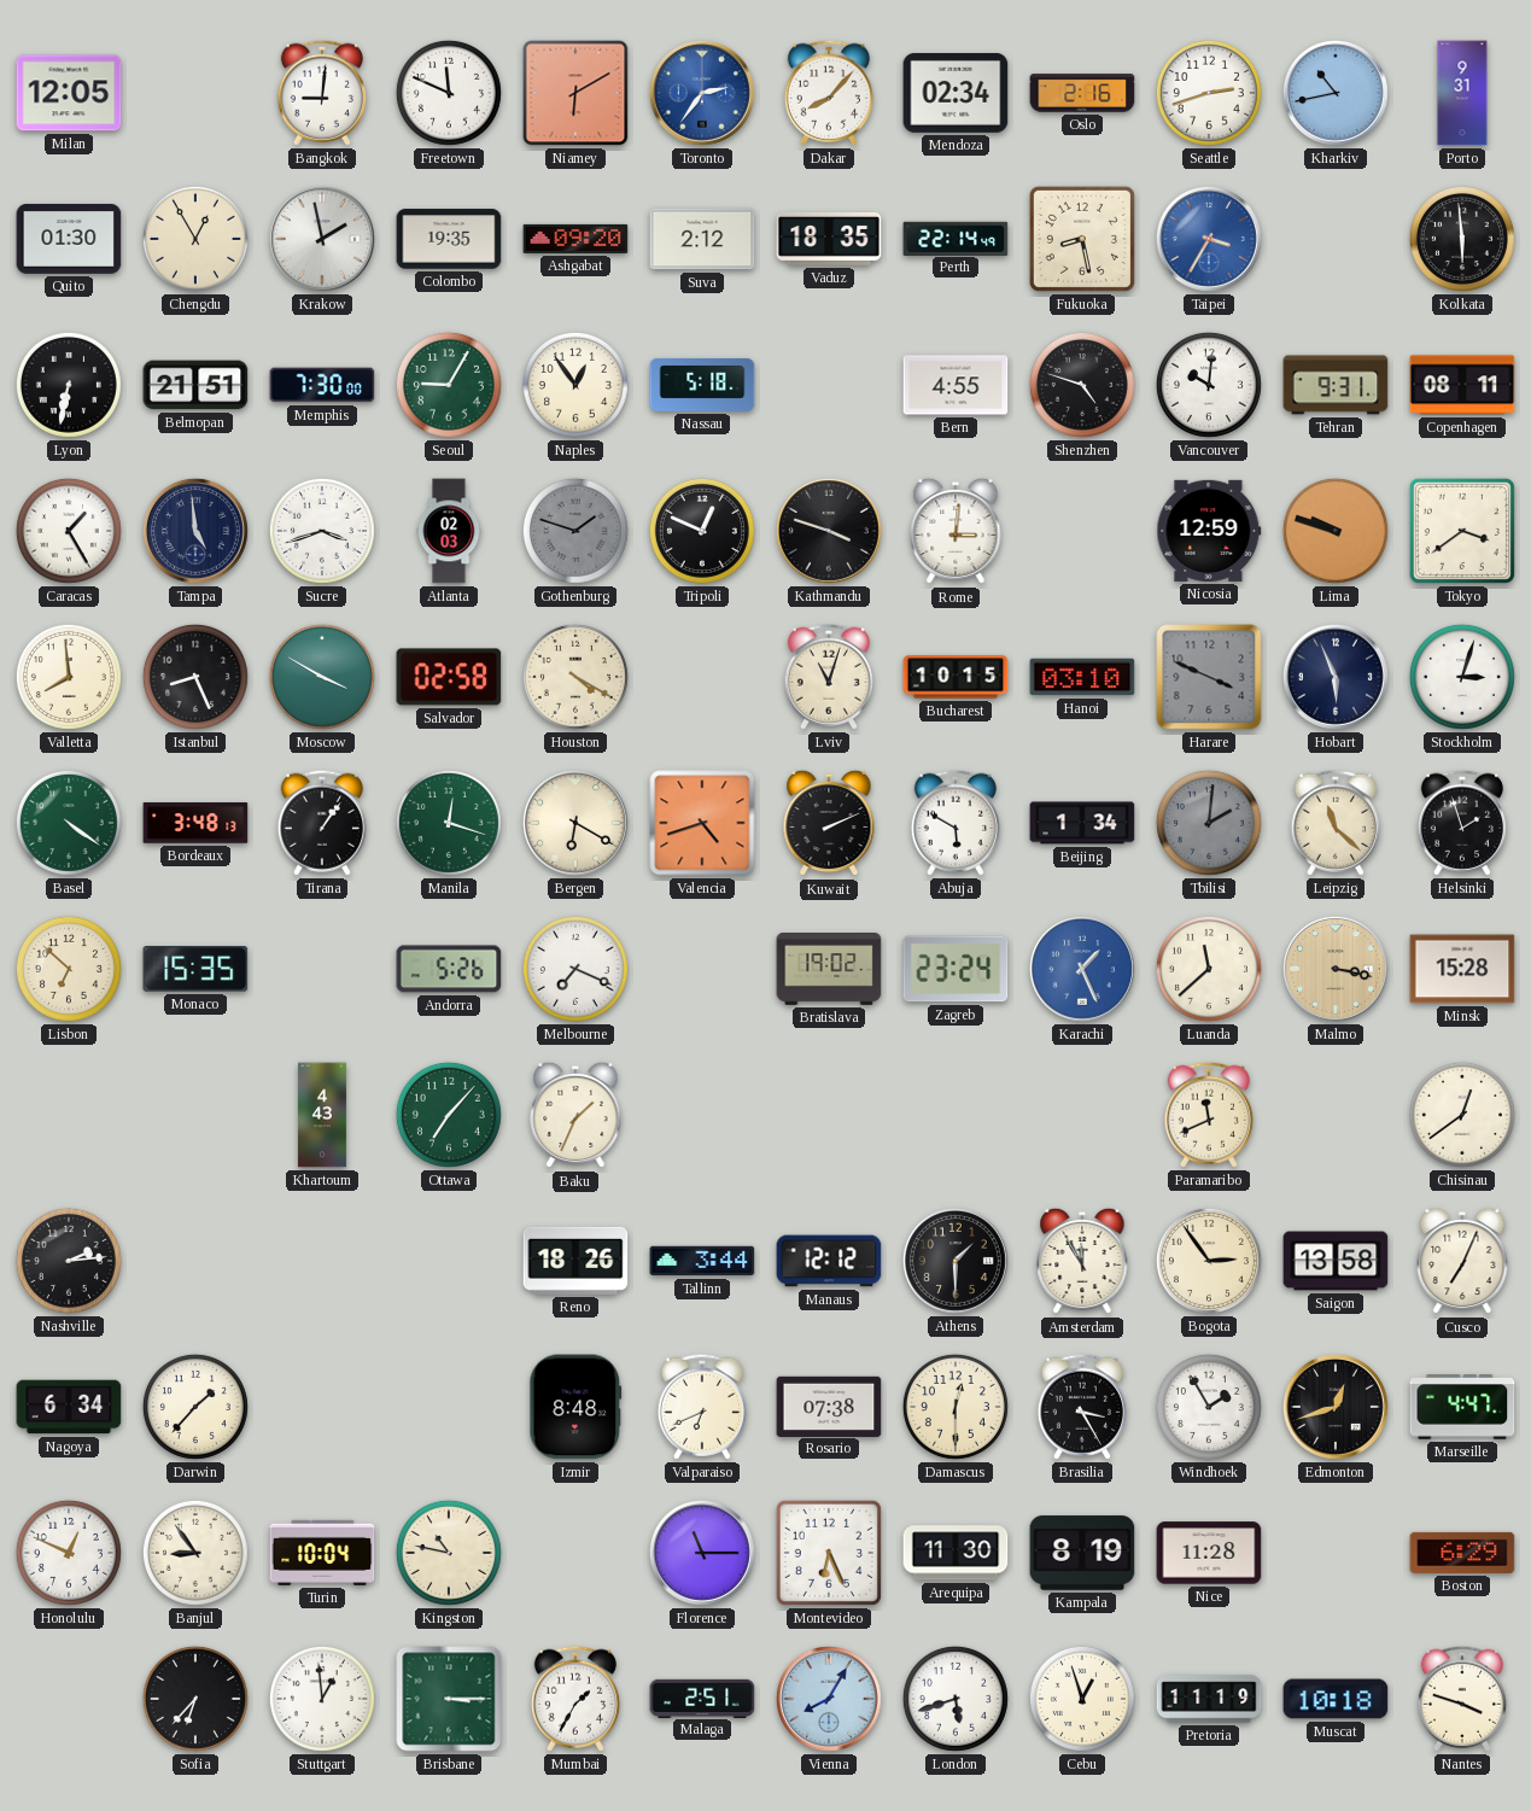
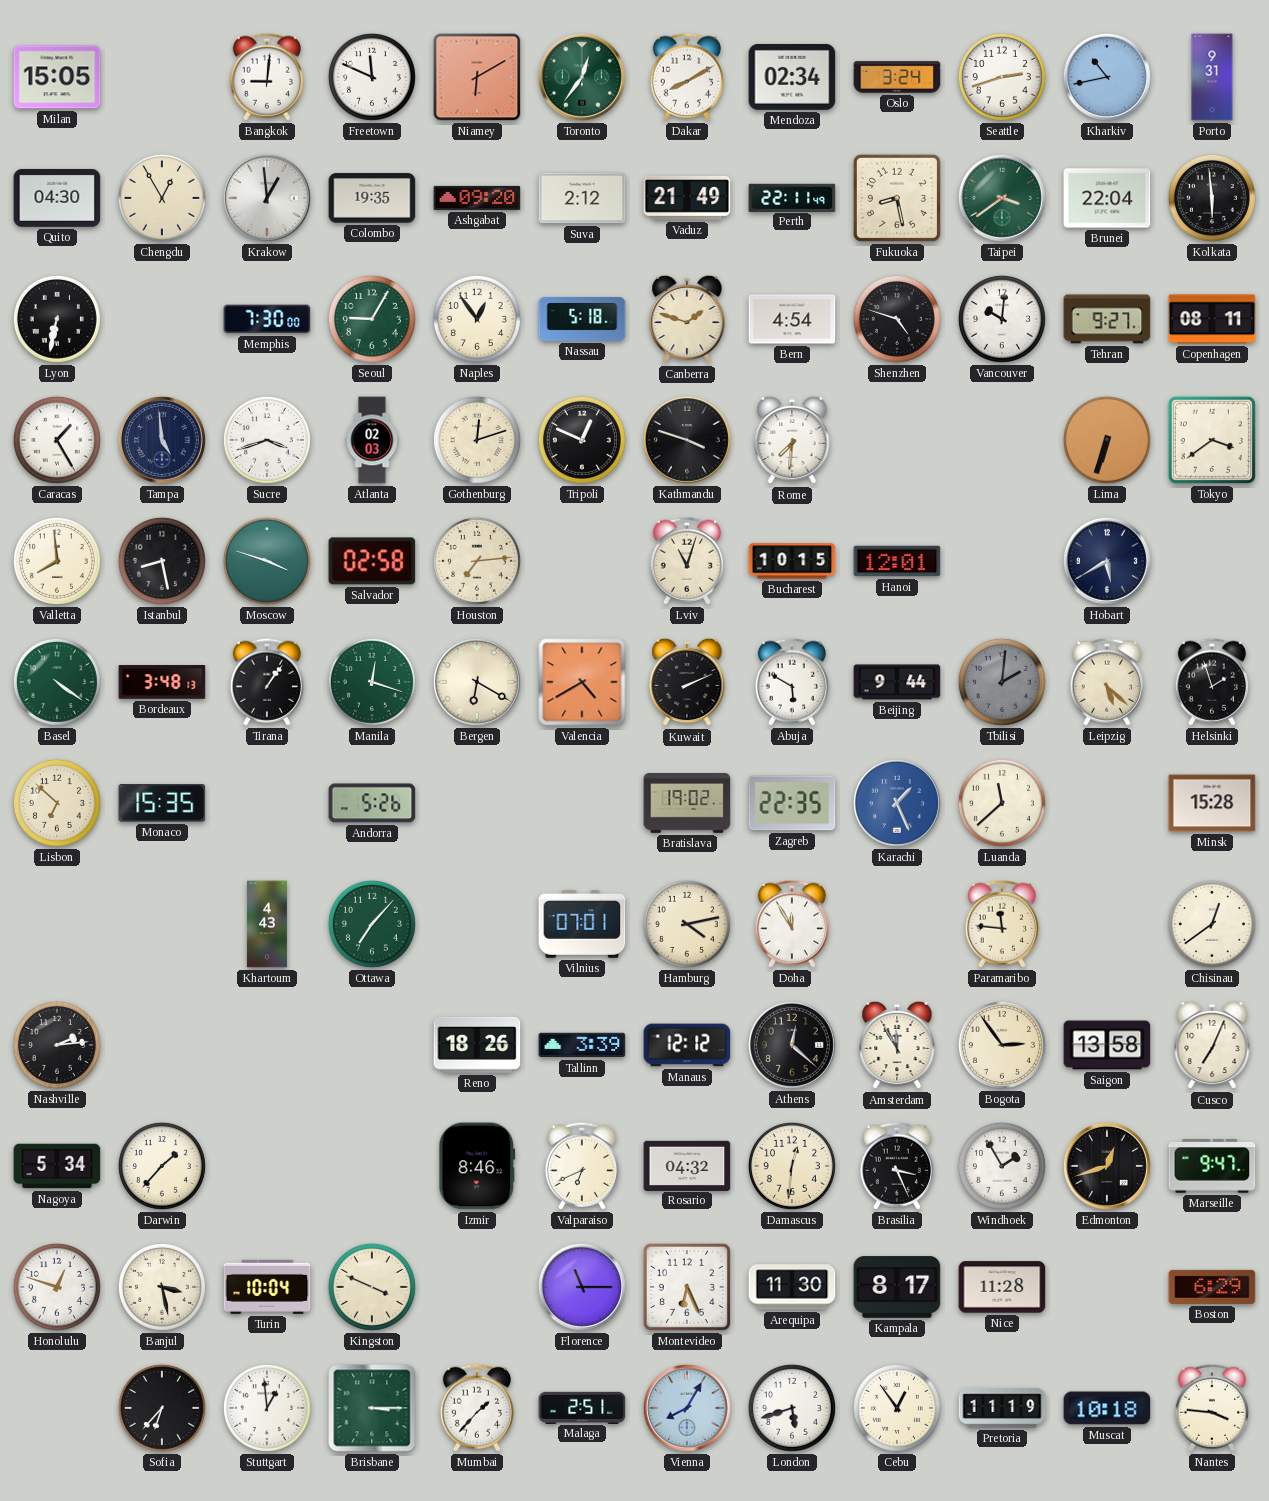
Milan: 12:05 -> 15:05 (57, 77)
Toronto: 2:36 -> 12:36 (582, 77)
Toronto dial: blue -> green (582, 77)
Dakar: 8:07 -> 8:10 (687, 77)
Oslo: 2:16 -> 3:24 (897, 77)
Quito: 01:30 -> 04:30 (57, 198)
Krakow: 1:58 -> 12:59 (267, 198)
Vaduz: 18:35 -> 21:49 (687, 198)
Perth: 22:14 -> 22:11 (792, 197)
Taipei: 3:35 -> 3:39 (1002, 198)
Taipei dial: blue -> green (1002, 198)
Brunei: none -> 22:04 (1107, 198)
Belmopan: 21:51 -> none (195, 385)
Canberra: none -> 1:48 (687, 319)
Bern: 4:55 -> 4:54 (792, 319)
Tehran: 9:31 -> 9:27 (1107, 319)
Gothenburg: 1:48 -> 12:12 (477, 440)
Gothenburg dial: grey -> cream (477, 440)
Rome: 3:01 -> 7:31 (792, 440)
Nicosia: 12:59 -> none (1209, 531)
Lima: 9:48 -> 6:33 (1107, 440)
Istanbul: 8:26 -> 8:28 (162, 561)
Moscow: 3:50 -> 3:48 (267, 561)
Houston: 4:20 -> 7:14 (477, 561)
Hanoi: 03:10 -> 12:01 (897, 561)
Harare: 3:49 -> none (1209, 677)
Hobart: 5:56 -> 5:40 (1107, 561)
Stockholm: 3:03 -> none (1462, 677)
Valencia: 4:42 -> 4:40 (582, 682)
Beijing: 1:34 -> 9:44 (897, 682)
Leipzig: 11:22 -> 5:22 (1107, 682)
Melbourne: 7:19 -> none (575, 969)
Zagreb: 23:24 -> 22:35 (792, 803)
Malmo: 3:17 -> none (1336, 969)
Baku: 1:34 -> none (575, 1115)
Vilnius: none -> 07:01 (582, 925)
Hamburg: none -> 4:13 (687, 924)
Doha: none -> 11:55 (792, 924)
Paramaribo: 11:41 -> 11:46 (1002, 924)
Tallinn: 3:44 -> 3:39 (582, 1045)
Athens: 1:30 -> 12:22 (792, 1045)
Nagoya: 6:34 -> 5:34 (57, 1166)
Izmir: 8:48 -> 8:46 (477, 1166)
Rosario: 07:38 -> 04:32 (687, 1165)
Damascus: 12:30 -> 12:31 (792, 1166)
Brasilia: 3:25 -> 3:26 (897, 1166)
Marseille: 4:47 -> 9:47 (1212, 1166)
Honolulu: 12:49 -> 12:48 (57, 1287)
Banjul: 8:54 -> 3:28 (162, 1287)
Kingston: 10:47 -> 3:49 (372, 1287)
Kampala: 8:19 -> 8:17 (897, 1287)
Mumbai: 1:35 -> 1:37 (477, 1408)
Cebu: 12:57 -> 12:54 (897, 1408)
Nantes: 3:48 -> 3:46 (1212, 1408)
